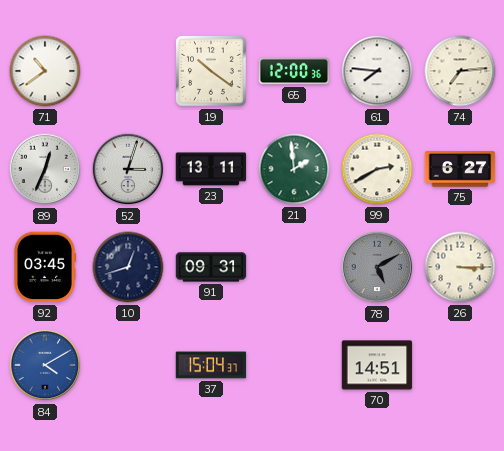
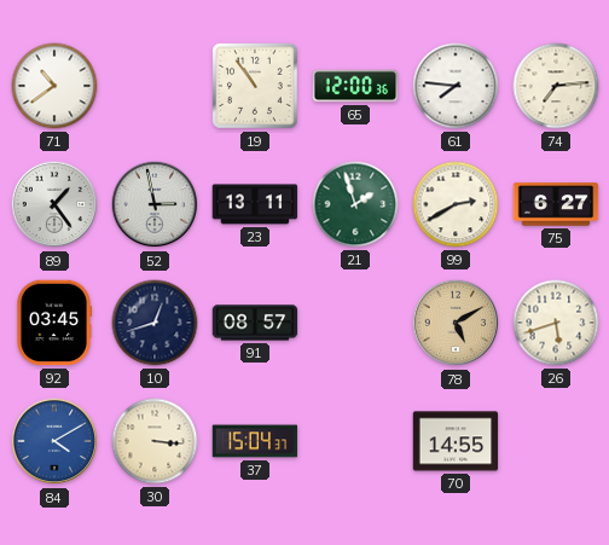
19: 10:21 -> 10:54 (256, 87)
89: 12:34 -> 1:24 (54, 204)
52: 3:03 -> 2:58 (155, 204)
21: 1:59 -> 1:57 (355, 204)
91: 09:31 -> 08:57 (255, 323)
78 dial: grey -> champagne (456, 323)
26: 3:15 -> 5:42 (556, 323)
30: none -> 3:16 (155, 441)
70: 14:51 -> 14:55 (456, 441)
